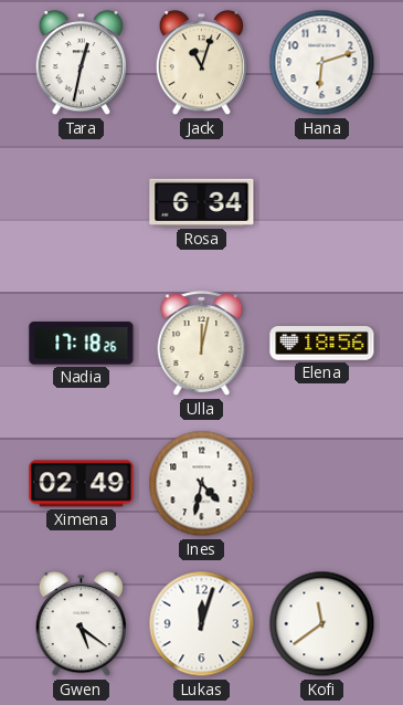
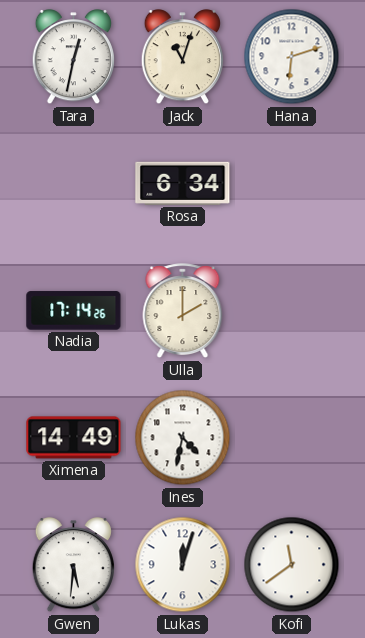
Nadia: 17:18 -> 17:14 (74, 311)
Ulla: 12:02 -> 2:00 (183, 311)
Elena: 18:56 -> none (322, 344)
Ximena: 02:49 -> 14:49 (74, 438)
Gwen: 5:21 -> 5:31 (73, 565)
